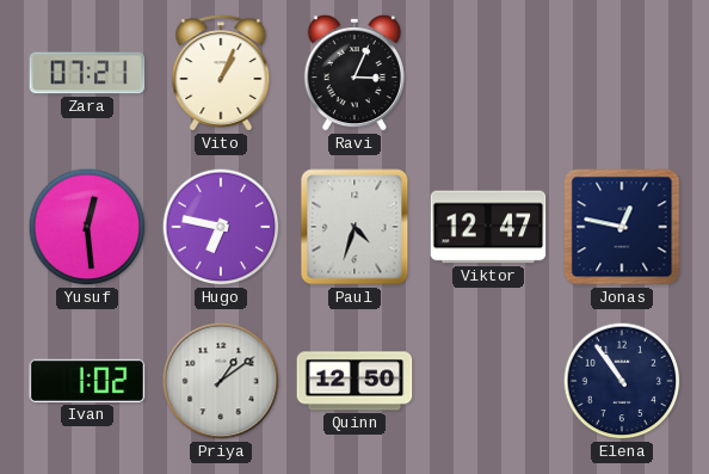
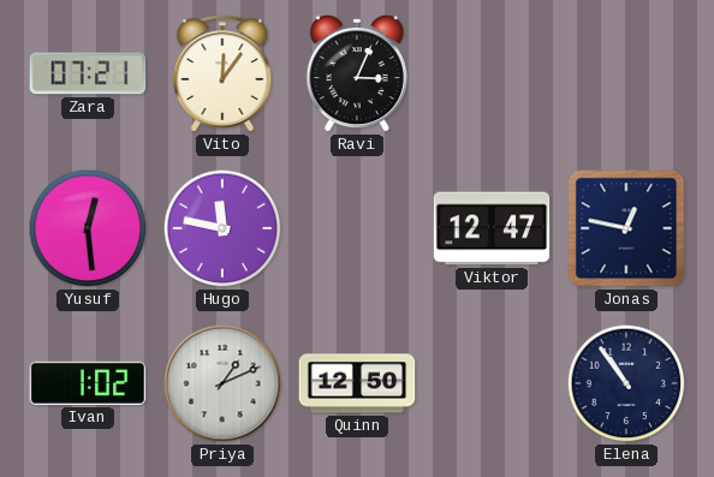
Vito: 1:04 -> 12:06 (222, 73)
Hugo: 6:47 -> 11:47 (222, 228)
Paul: 4:33 -> none (354, 227)
Priya: 1:09 -> 1:11 (222, 383)
